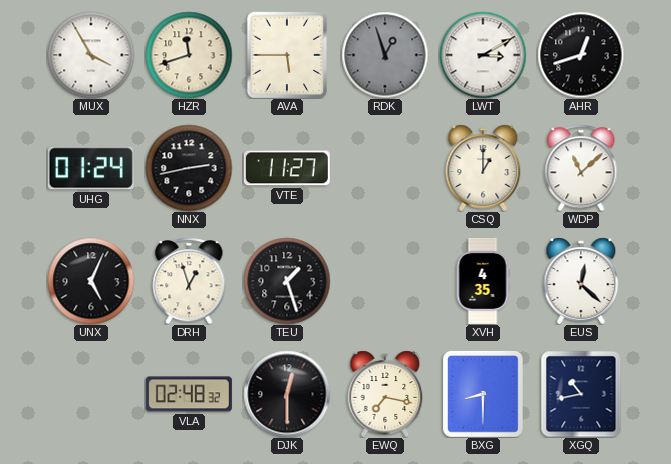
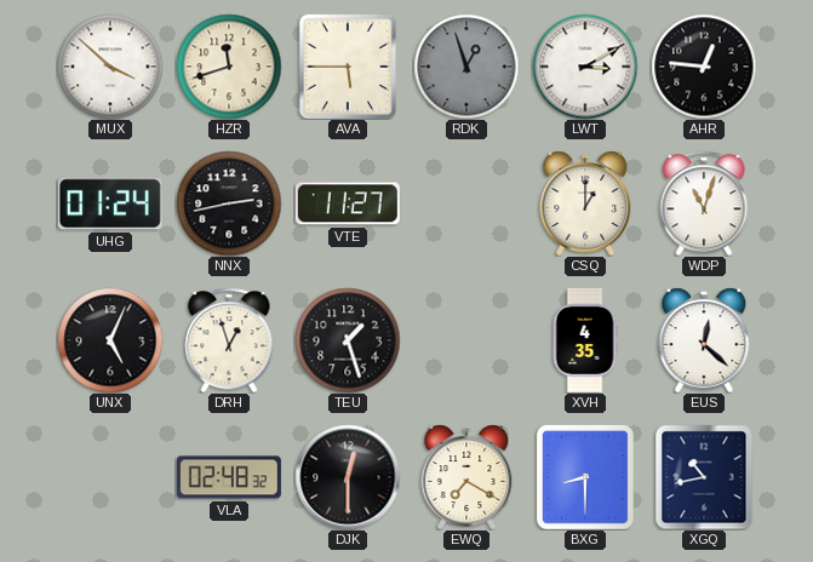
MUX: 3:55 -> 3:52 (110, 67)
AHR: 12:42 -> 12:46 (704, 67)
WDP: 11:08 -> 11:03 (704, 203)
EWQ: 7:17 -> 7:20 (466, 477)
